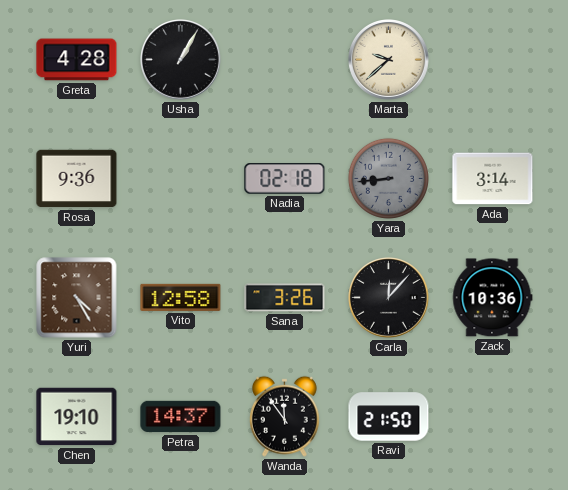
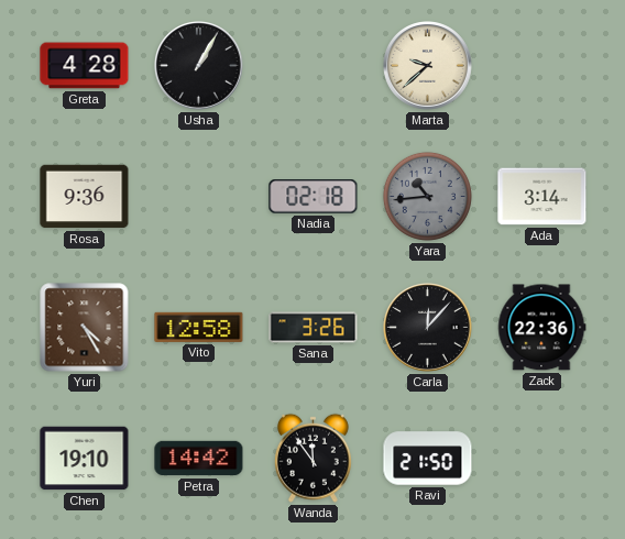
Yara: 8:44 -> 10:44 (427, 196)
Zack: 10:36 -> 22:36 (542, 328)
Petra: 14:37 -> 14:42 (199, 459)
